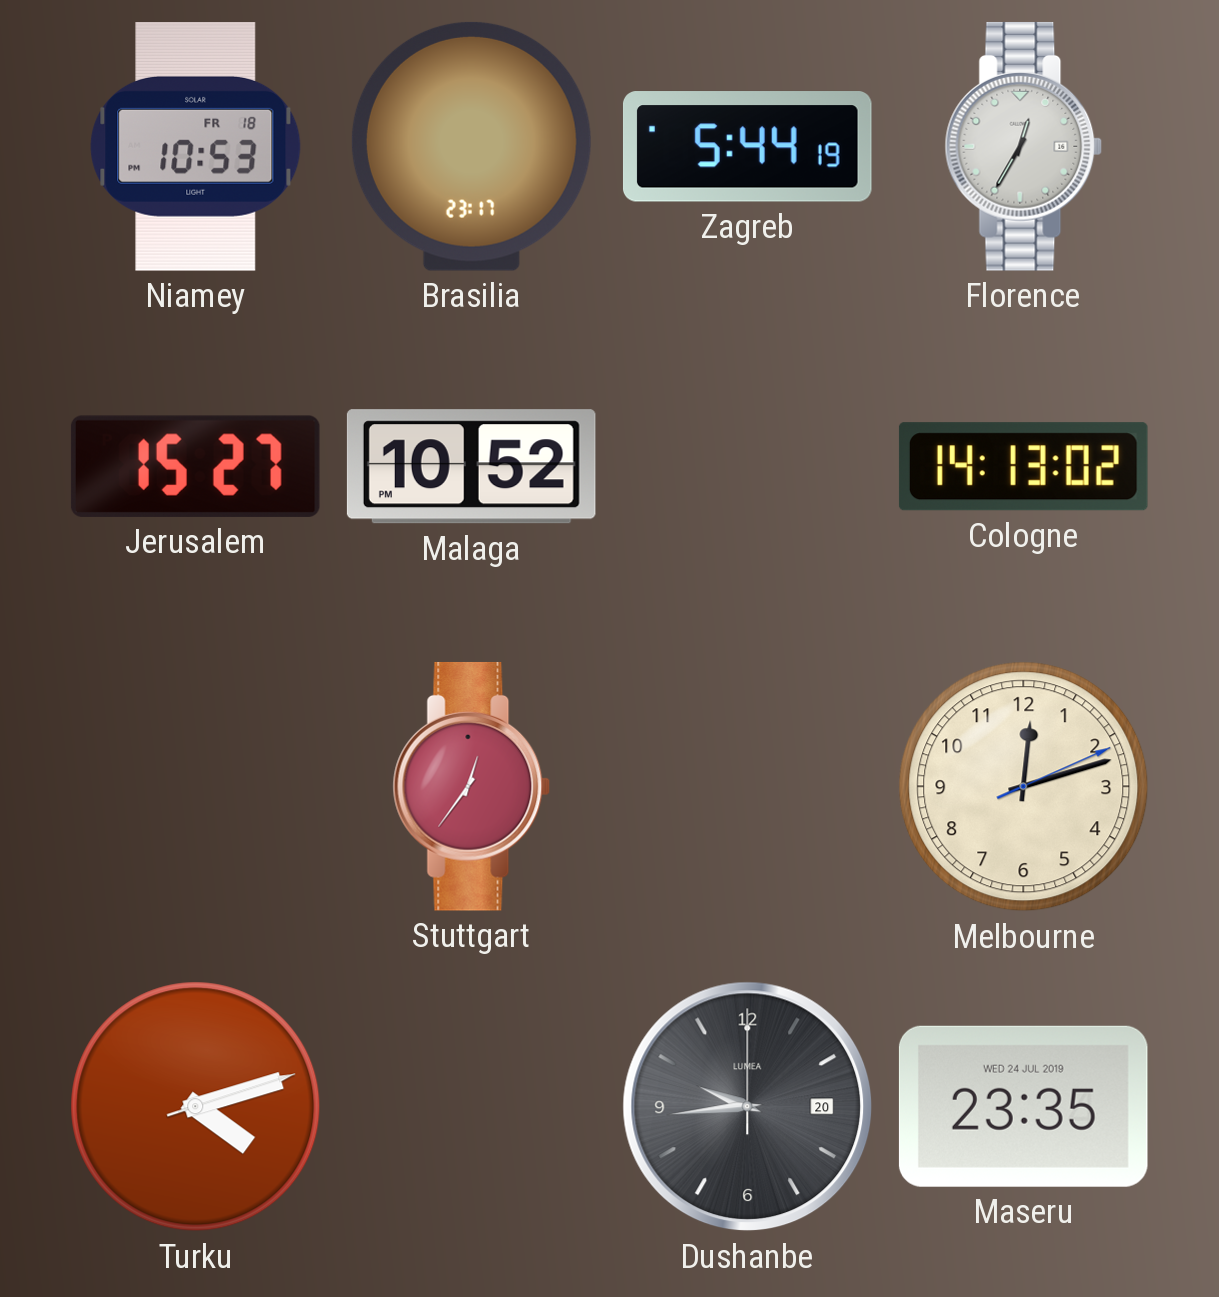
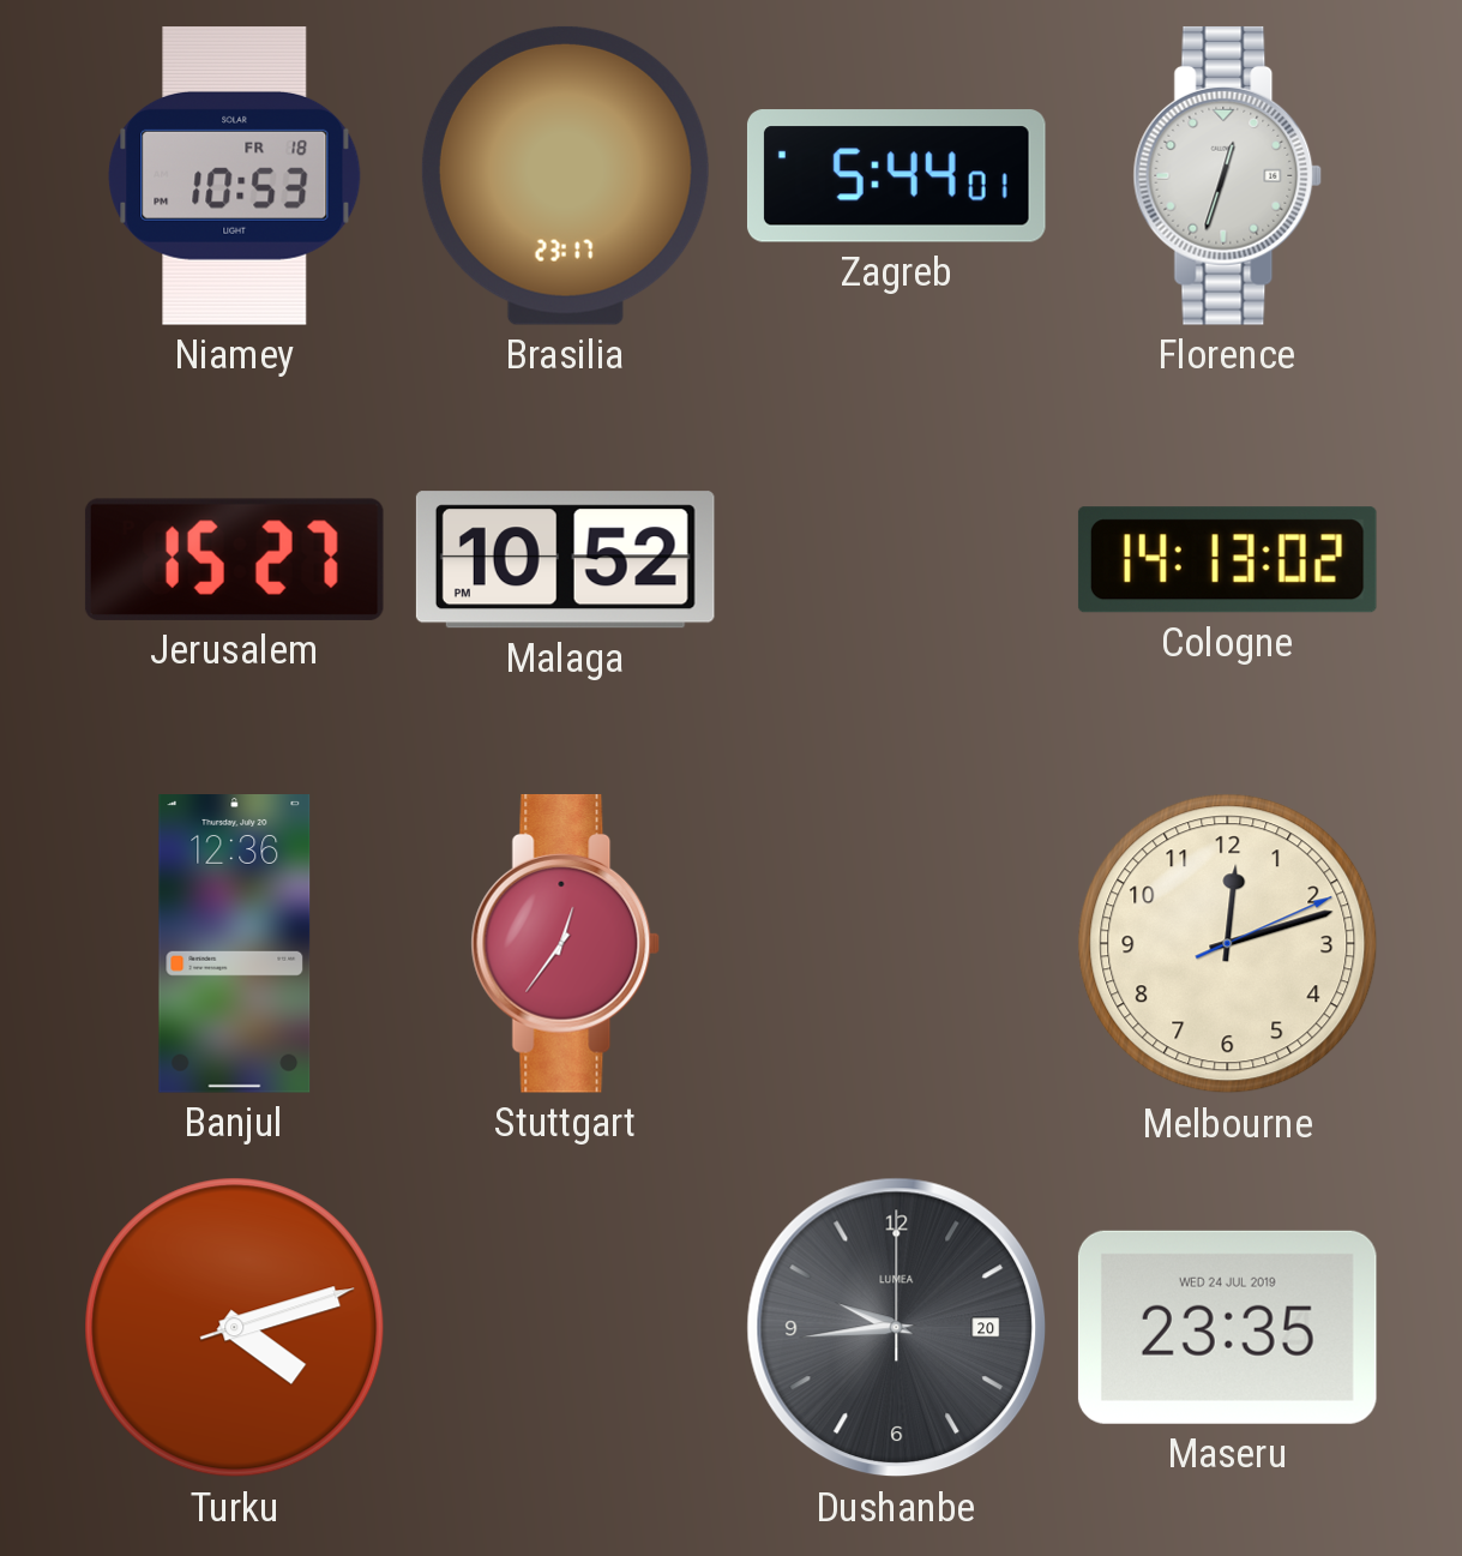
Zagreb: 5:44:19 -> 5:44:01 (896, 176)
Florence: 12:35 -> 12:33 (1228, 175)
Banjul: none -> 12:36 (235, 944)
